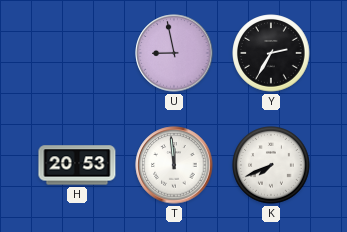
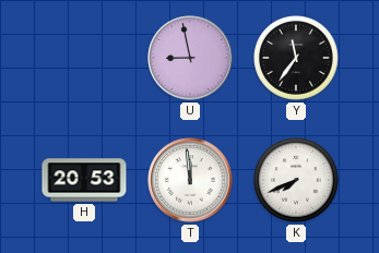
Y: 2:35 -> 11:36 (296, 58)
